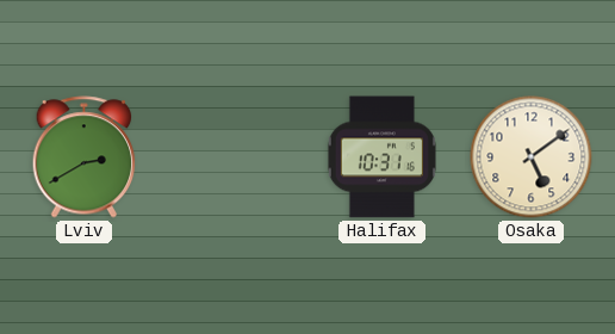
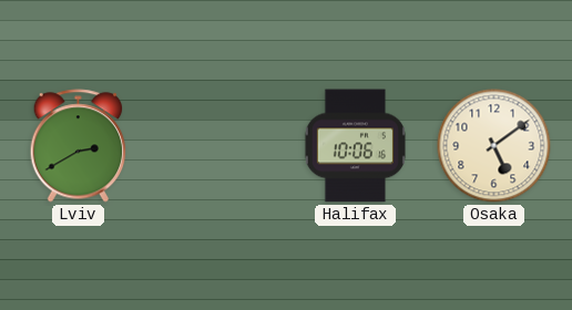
Halifax: 10:31 -> 10:06 (355, 146)
